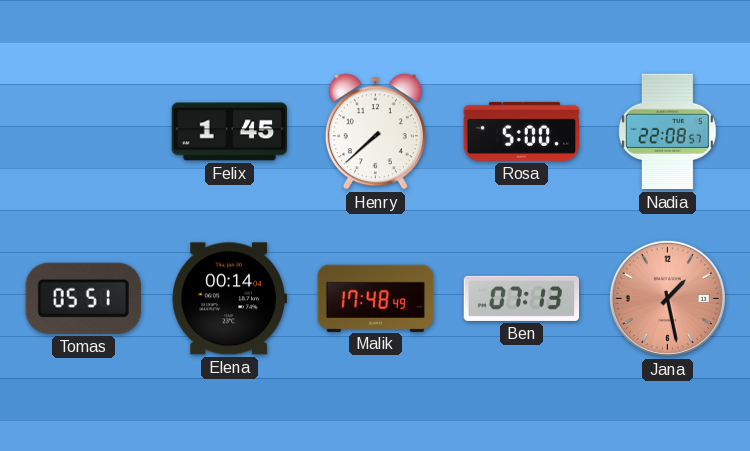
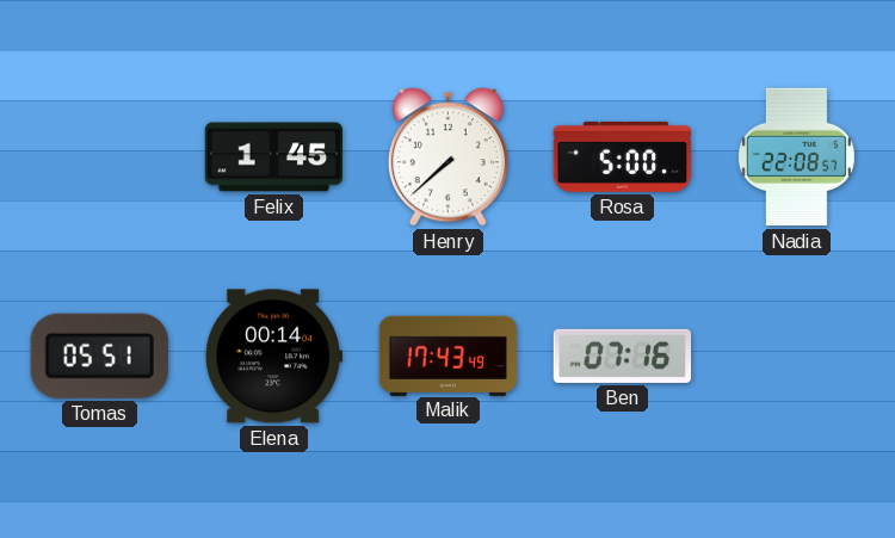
Malik: 17:48 -> 17:43 (449, 355)
Ben: 07:13 -> 07:16 (623, 355)
Jana: 1:28 -> none (667, 298)
